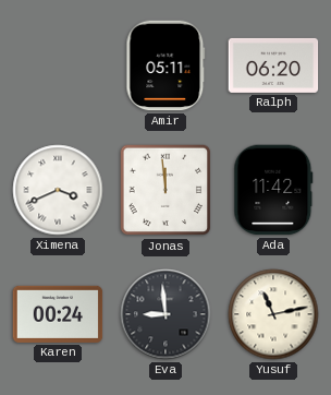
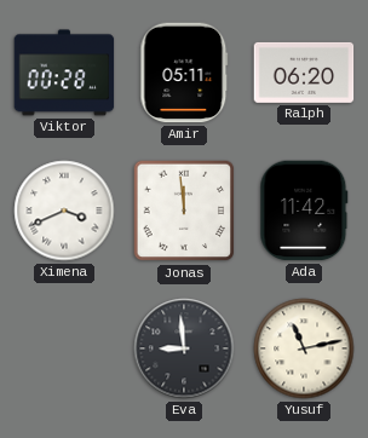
Viktor: none -> 00:28 (64, 73)
Karen: 00:24 -> none (58, 314)
